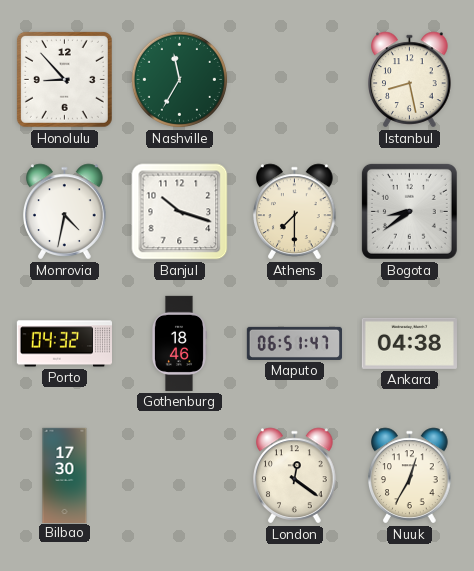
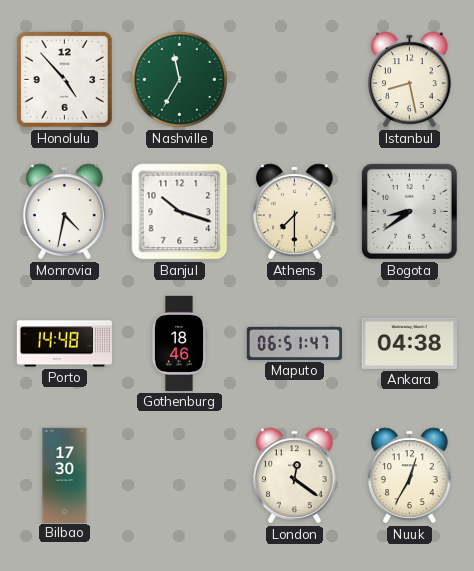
Honolulu: 8:53 -> 4:53 (64, 79)
Porto: 04:32 -> 14:48 (64, 344)
